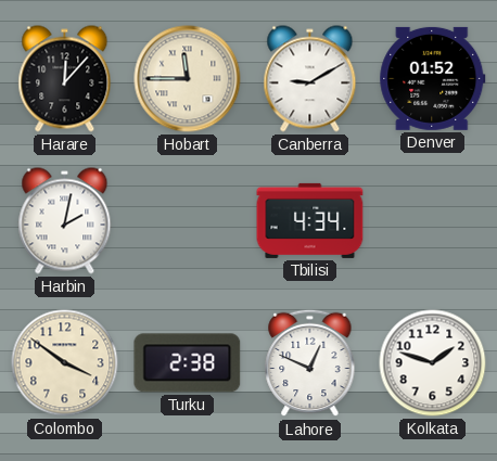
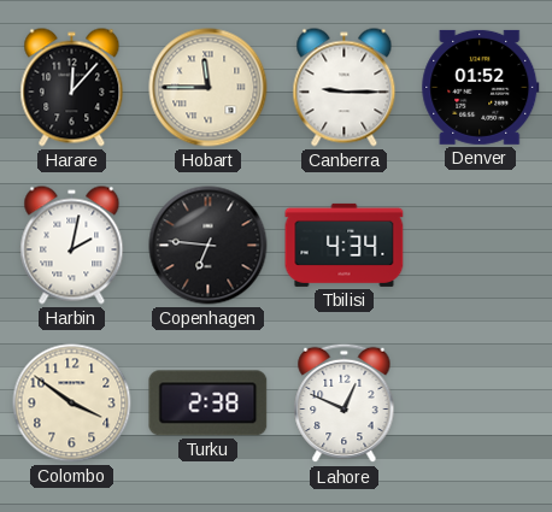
Canberra: 9:10 -> 9:15 (345, 88)
Copenhagen: none -> 6:46 (209, 246)
Kolkata: 1:48 -> none (433, 363)
